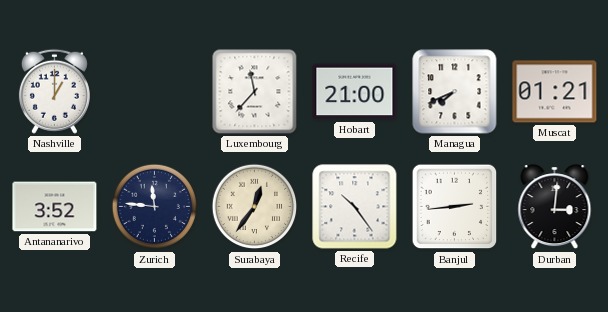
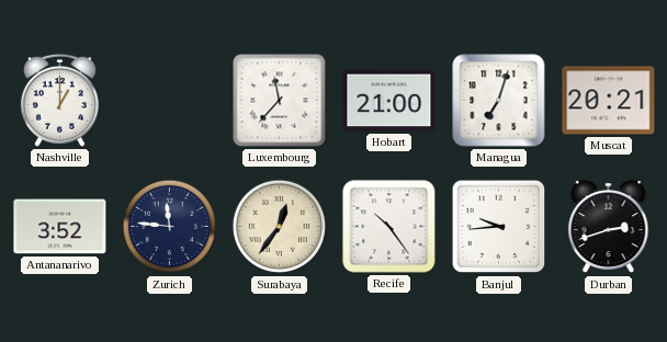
Managua: 7:41 -> 7:03 (499, 101)
Muscat: 01:21 -> 20:21 (609, 101)
Banjul: 2:44 -> 9:44 (499, 227)
Durban: 3:01 -> 2:42 (609, 227)
